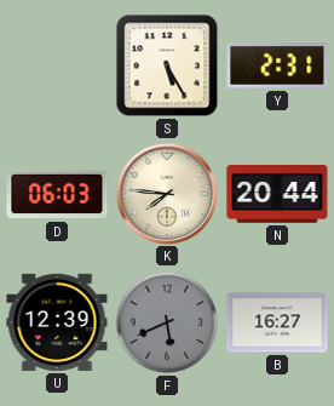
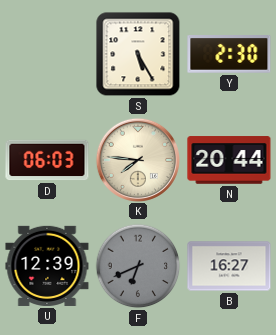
Y: 2:31 -> 2:30 (229, 55)
F: 5:41 -> 6:41 (138, 266)
